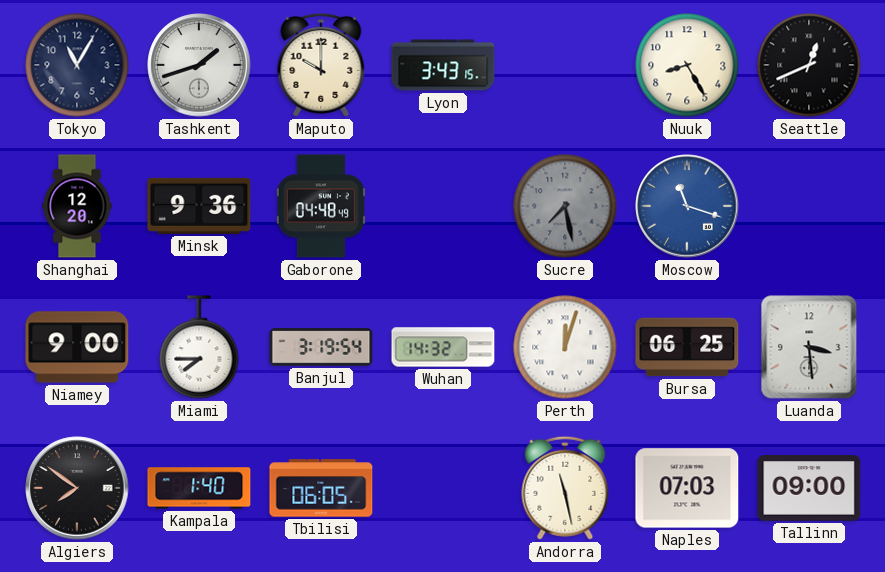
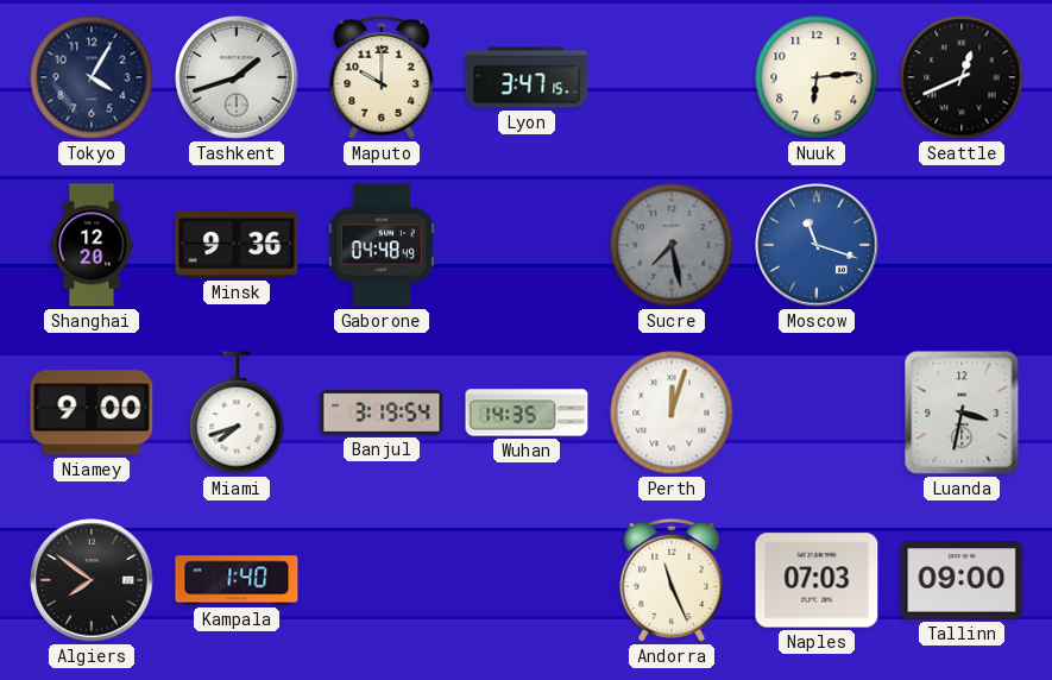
Tokyo: 11:05 -> 4:05 (92, 77)
Lyon: 3:43 -> 3:47 (527, 77)
Nuuk: 8:25 -> 6:14 (817, 77)
Miami: 7:45 -> 7:42 (237, 413)
Wuhan: 14:32 -> 14:35 (527, 413)
Bursa: 06:25 -> none (687, 347)
Luanda: 3:29 -> 3:32 (962, 413)
Tbilisi: 06:05 -> none (321, 488)
Andorra: 11:28 -> 11:26 (672, 580)
